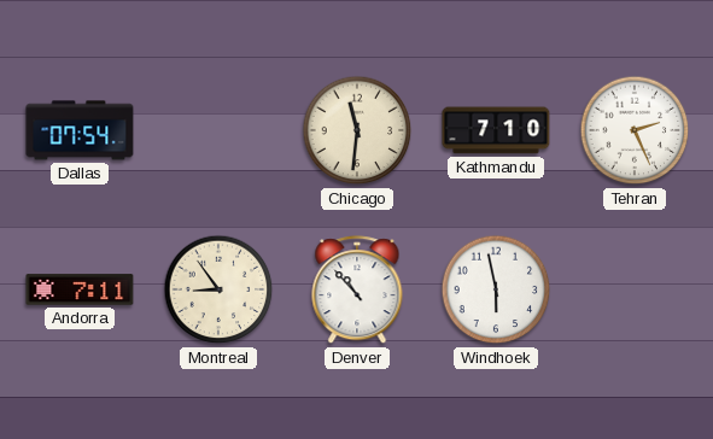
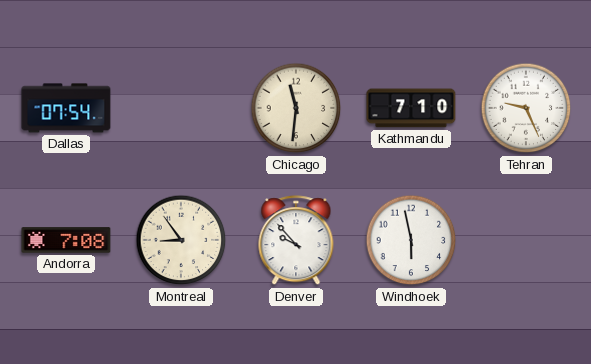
Tehran: 2:26 -> 9:26 (526, 108)
Andorra: 7:11 -> 7:08 (66, 240)
Denver: 10:53 -> 9:53 (296, 241)
